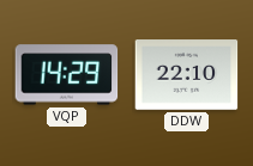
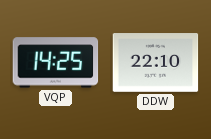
VQP: 14:29 -> 14:25 (56, 63)
